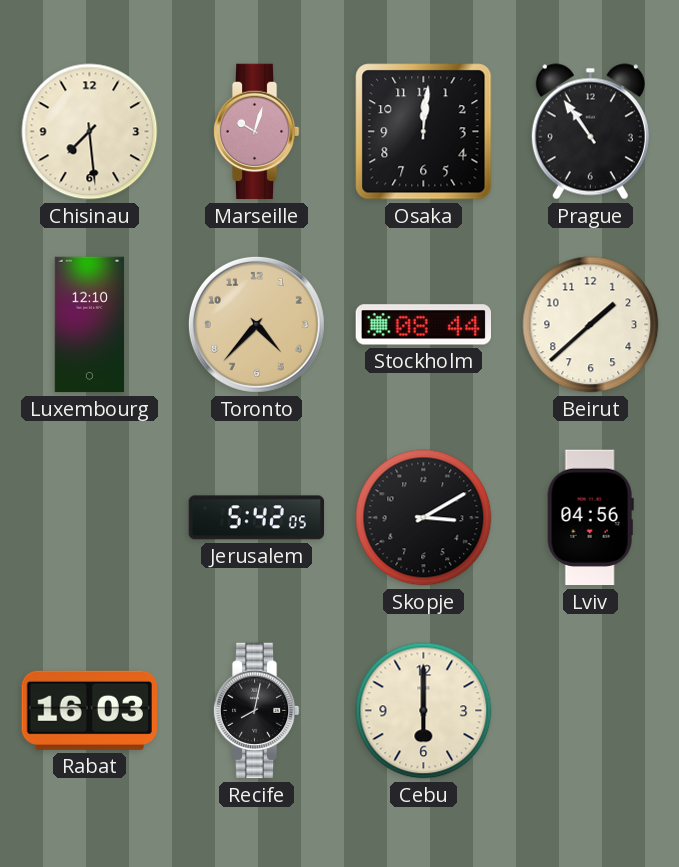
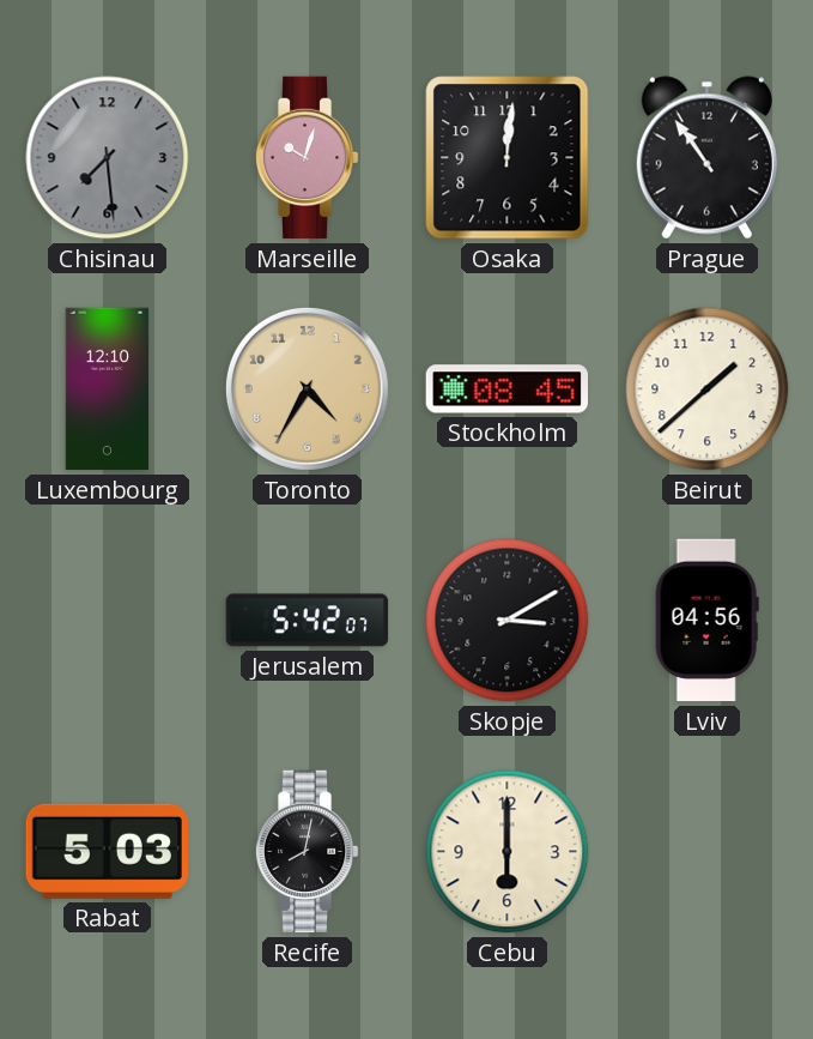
Chisinau dial: cream -> grey (108, 158)
Toronto: 4:37 -> 4:35 (307, 388)
Stockholm: 08:44 -> 08:45 (506, 389)
Jerusalem: 5:42:05 -> 5:42:07 (308, 621)
Rabat: 16:03 -> 5:03 (107, 851)
